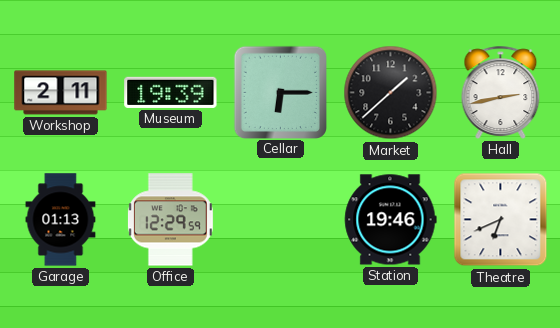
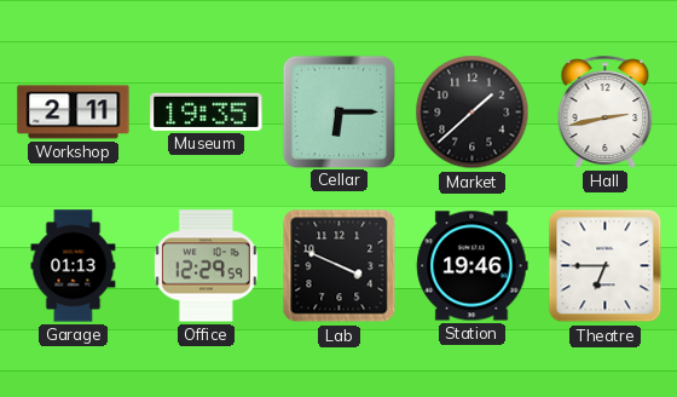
Museum: 19:39 -> 19:35 (207, 111)
Lab: none -> 3:49 (340, 266)
Theatre: 6:41 -> 6:45 (606, 266)
